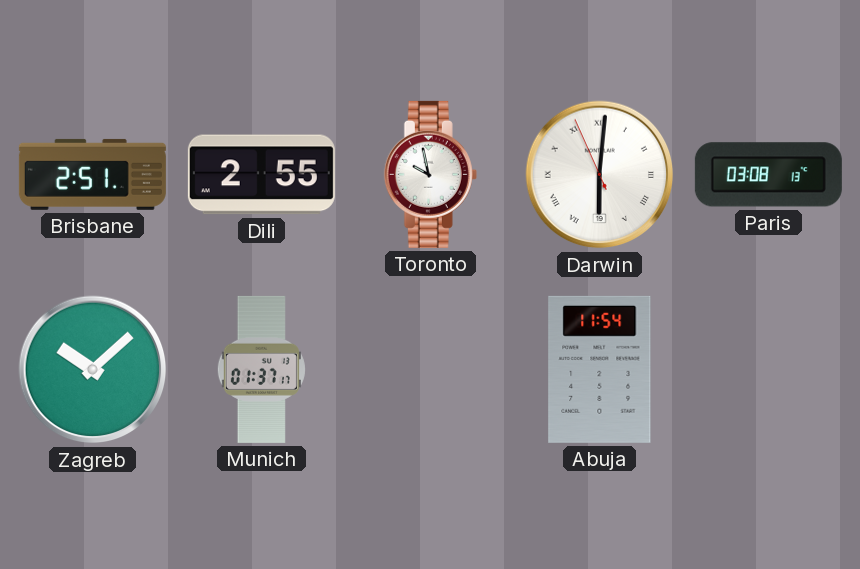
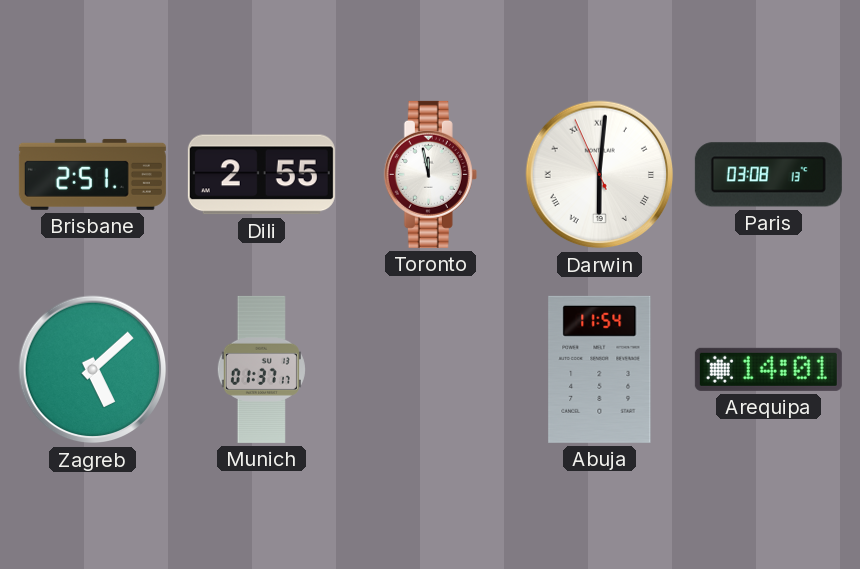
Toronto: 9:58 -> 11:58 (430, 174)
Zagreb: 10:08 -> 5:08 (93, 370)
Arequipa: none -> 14:01 (768, 369)
